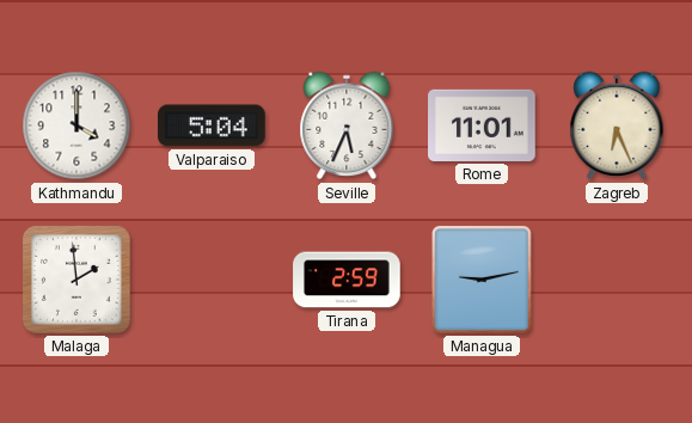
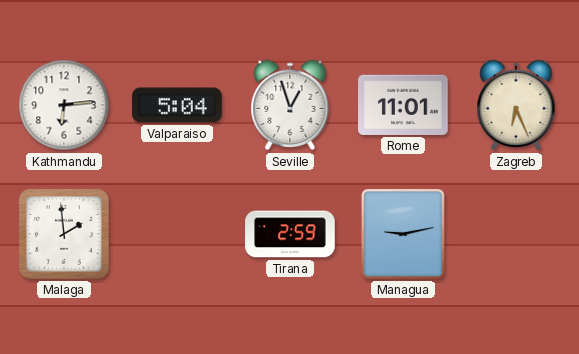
Kathmandu: 4:00 -> 6:14 (64, 105)
Seville: 5:34 -> 12:57 (290, 105)
